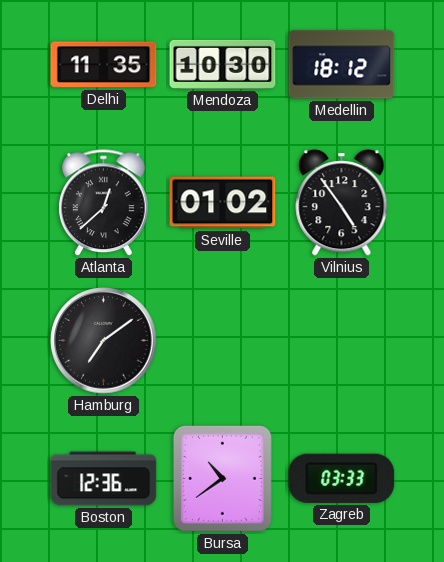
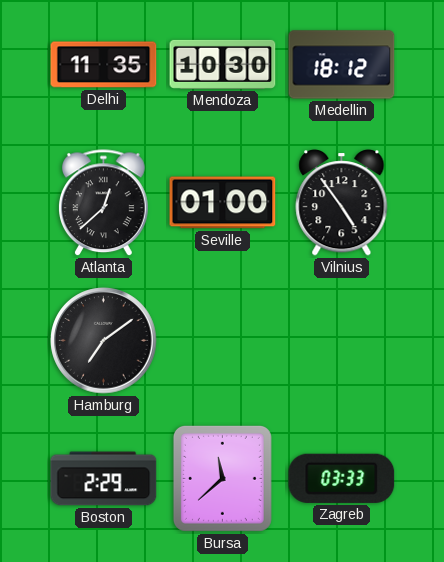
Seville: 01:02 -> 01:00 (223, 203)
Boston: 12:36 -> 2:29 (104, 479)
Bursa: 10:39 -> 11:38 (222, 478)
